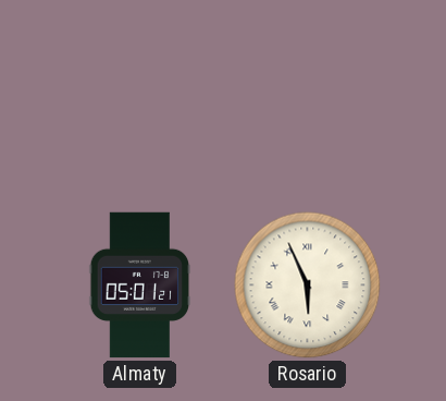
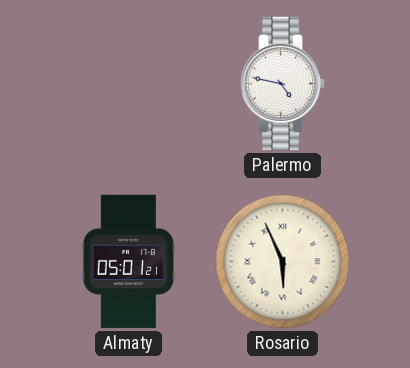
Palermo: none -> 4:47 (283, 84)
